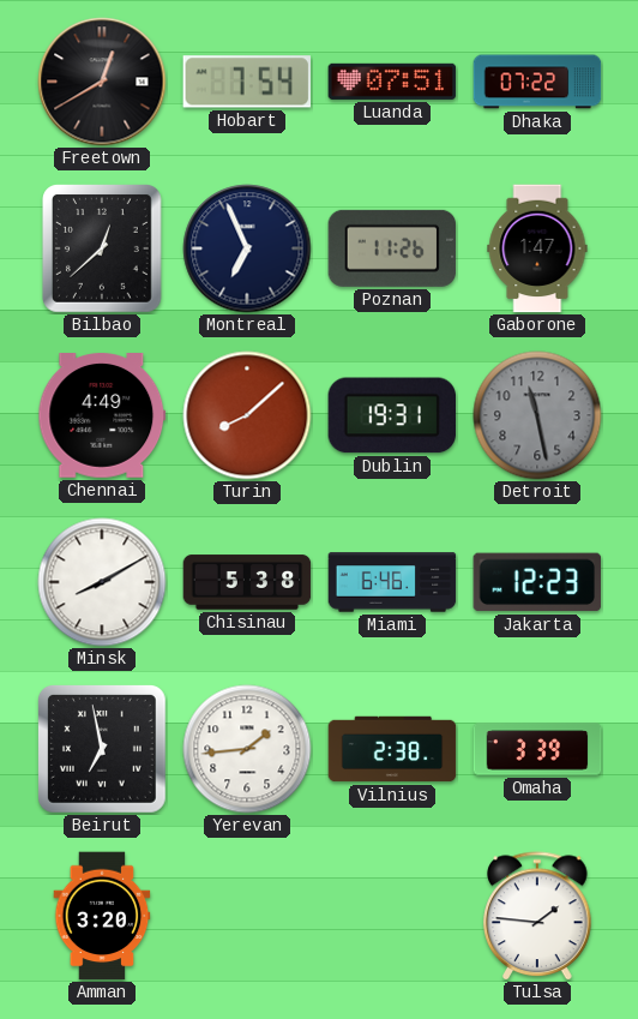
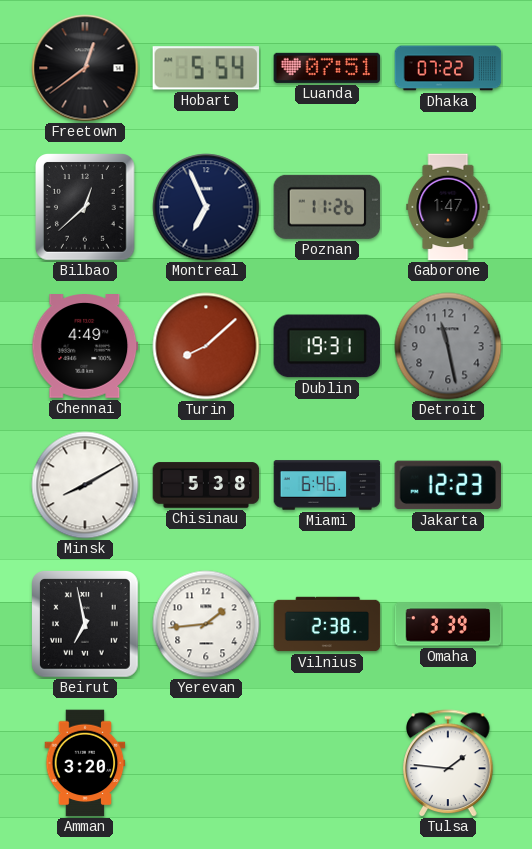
Freetown: 12:40 -> 12:39 (85, 68)
Hobart: 7:54 -> 5:54 (205, 68)
